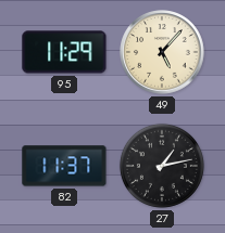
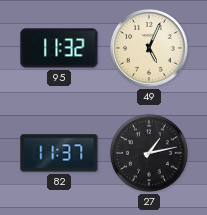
95: 11:29 -> 11:32 (59, 48)
49: 5:07 -> 5:04 (149, 48)
